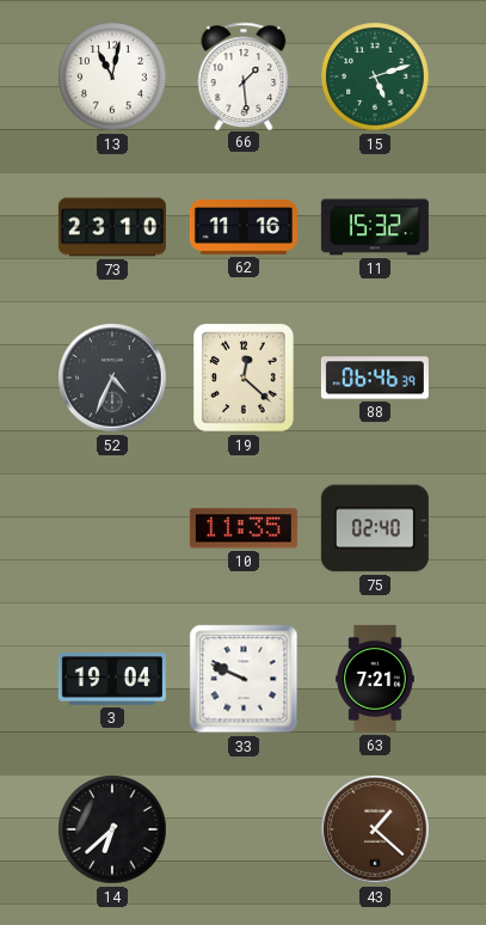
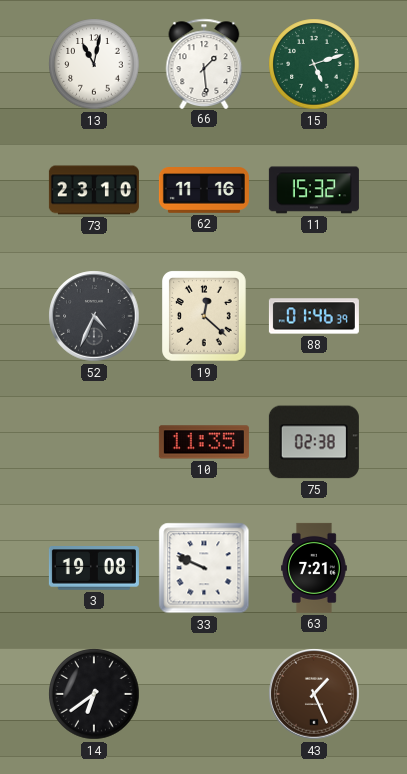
88: 06:46 -> 01:46 (314, 316)
75: 02:40 -> 02:38 (314, 442)
3: 19:04 -> 19:08 (94, 569)
14: 6:38 -> 6:39 (94, 694)
43: 1:22 -> 1:26 (314, 694)
